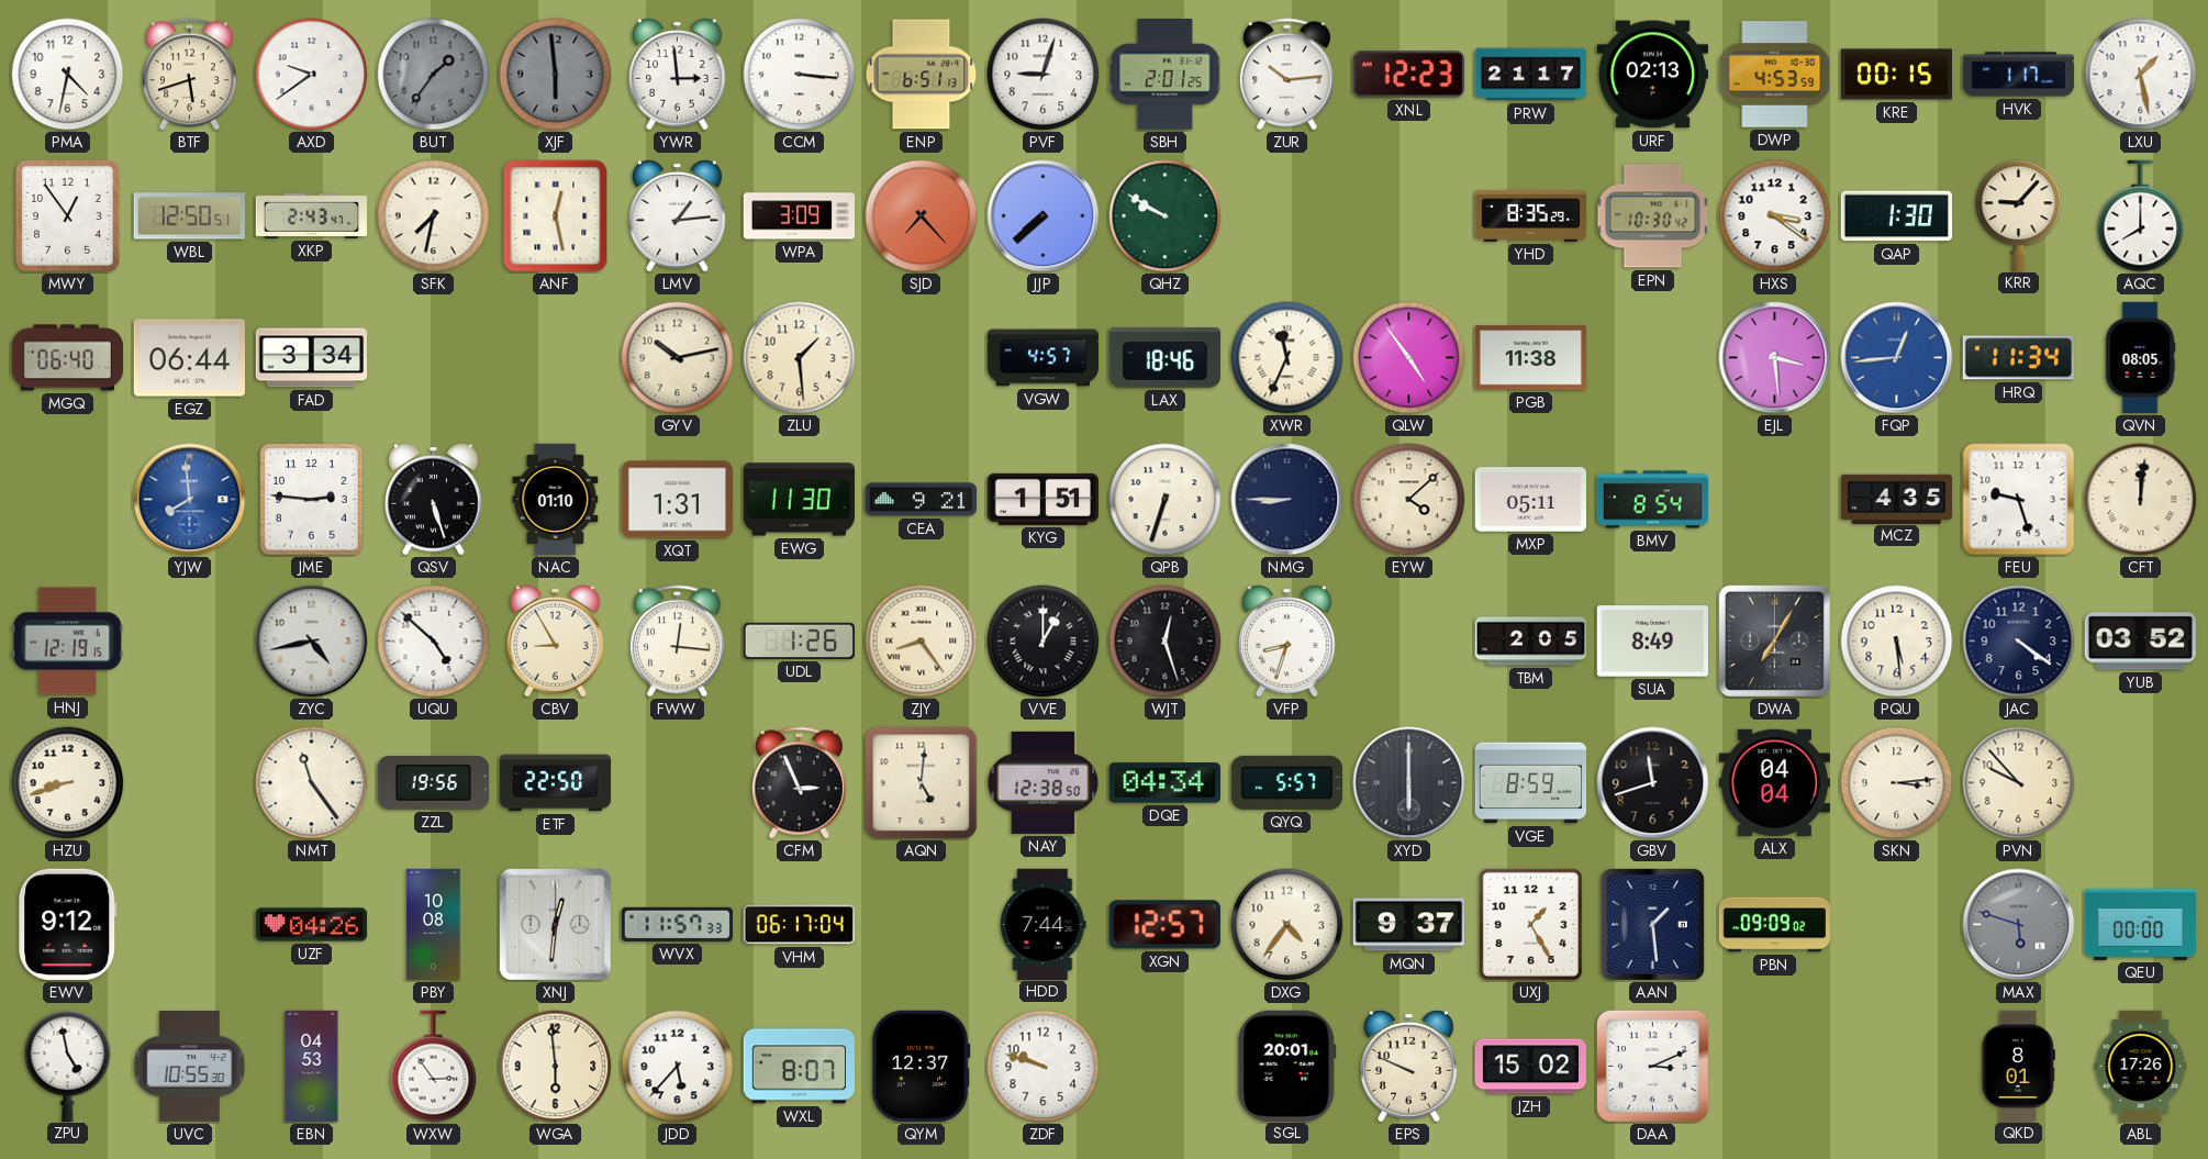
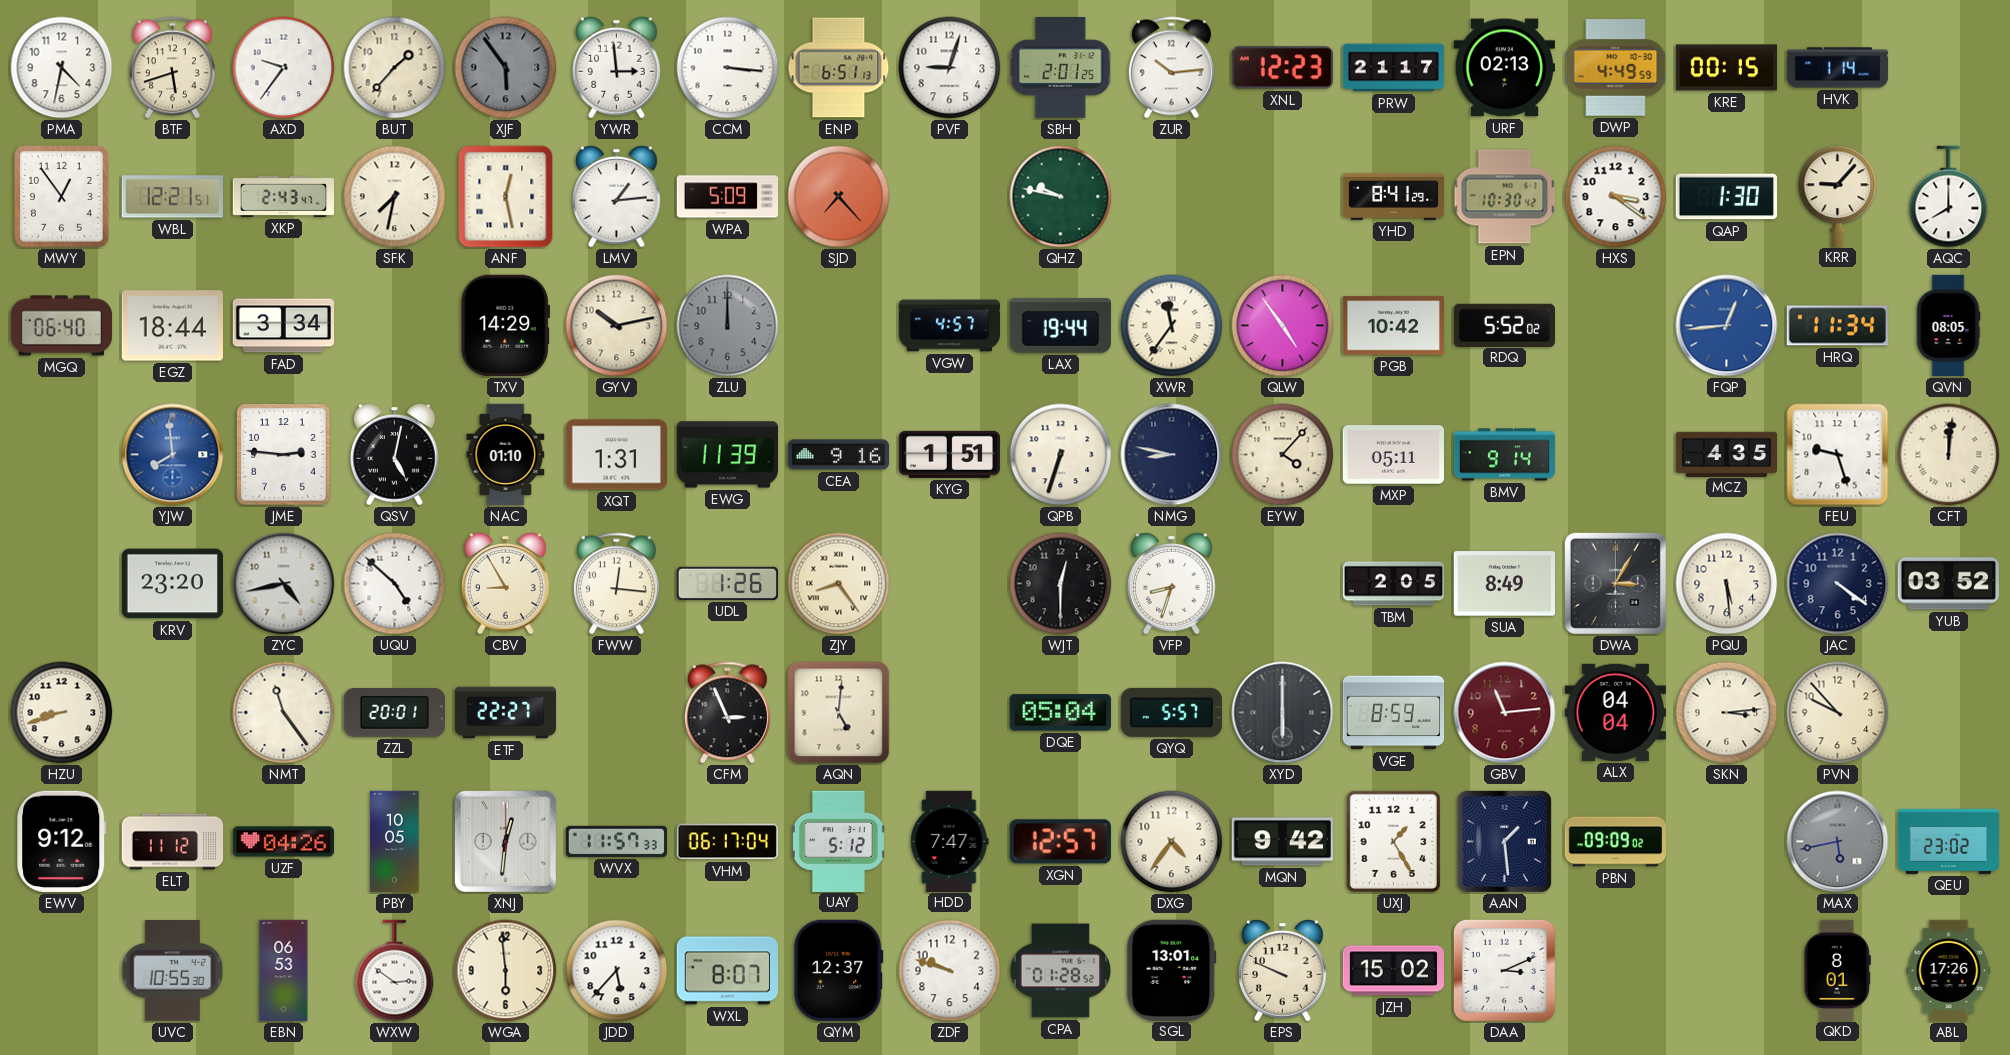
AXD: 9:39 -> 9:36 (284, 68)
BUT: 1:36 -> 1:37 (395, 68)
BUT dial: grey -> cream (395, 68)
XJF: 5:59 -> 5:54 (506, 68)
DWP: 4:53 -> 4:49 (1616, 68)
HVK: 1:17 -> 1:14 (1838, 68)
LXU: 1:28 -> none (2141, 75)
WBL: 12:50 -> 12:21 (172, 197)
WPA: 3:09 -> 5:09 (728, 197)
JJP: 7:38 -> none (1044, 216)
QHZ: 9:50 -> 9:47 (1061, 197)
YHD: 8:35 -> 8:41 (1394, 196)
EGZ: 06:44 -> 18:44 (172, 326)
TXV: none -> 14:29 (505, 325)
ZLU: 1:29 -> 12:00 (728, 326)
ZLU dial: cream -> grey (728, 326)
LAX: 18:46 -> 19:44 (1060, 326)
XWR: 11:34 -> 11:36 (1172, 326)
PGB: 11:38 -> 10:42 (1393, 326)
RDQ: none -> 5:52 (1504, 325)
EJL: 3:29 -> none (1775, 358)
QSV: 5:27 -> 5:02 (395, 455)
EWG: 11:30 -> 11:39 (727, 455)
CEA: 9:21 -> 9:16 (838, 455)
NMG: 8:45 -> 8:47 (1172, 455)
EYW: 4:08 -> 4:07 (1283, 455)
BMV: 8:54 -> 9:14 (1505, 455)
HNJ: 12:19 -> none (67, 642)
KRV: none -> 23:20 (172, 584)
VVE: 1:00 -> none (1044, 642)
WJT: 12:27 -> 12:30 (1061, 584)
DWA: 7:05 -> 3:05 (1615, 583)
ZZL: 19:56 -> 20:01 (394, 713)
ETF: 22:50 -> 22:27 (506, 713)
NAY: 12:38 -> none (1044, 782)
DQE: 04:34 -> 05:04 (1060, 713)
GBV: 11:42 -> 11:14 (1505, 713)
GBV dial: black -> burgundy (1505, 713)
ELT: none -> 11:12 (173, 842)
PBY: 10:08 -> 10:05 (395, 842)
UAY: none -> 5:12 (838, 841)
HDD: 7:44 -> 7:47 (950, 841)
MQN: 9:37 -> 9:42 (1282, 842)
MAX: 5:48 -> 5:43 (1838, 842)
QEU: 00:00 -> 23:02 (1949, 841)
ZPU: 4:58 -> none (68, 1066)
EBN: 04:53 -> 06:53 (284, 971)
WXW: 2:54 -> 2:51 (395, 971)
CPA: none -> 01:28 (1061, 971)
SGL: 20:01 -> 13:01 (1172, 970)
